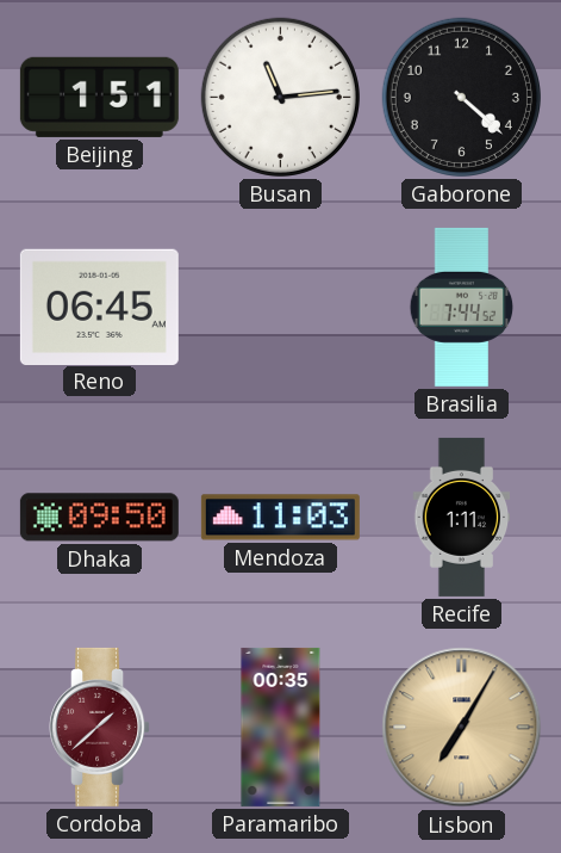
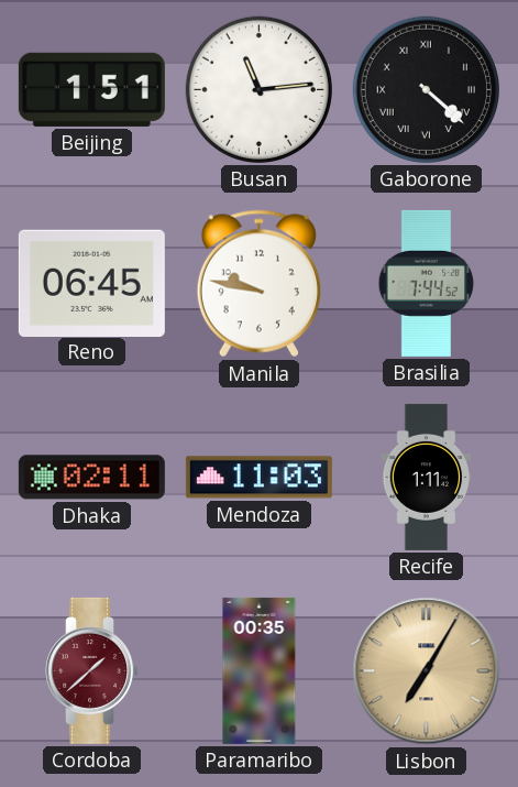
Gaborone numerals: Arabic -> Roman (426, 89)
Manila: none -> 9:47 (258, 284)
Dhaka: 09:50 -> 02:11 (91, 478)
